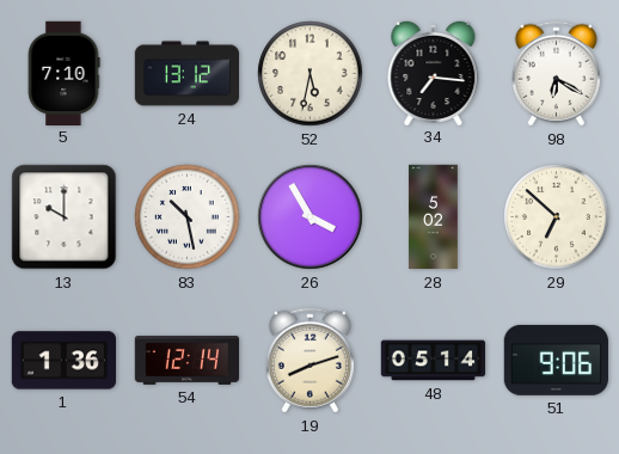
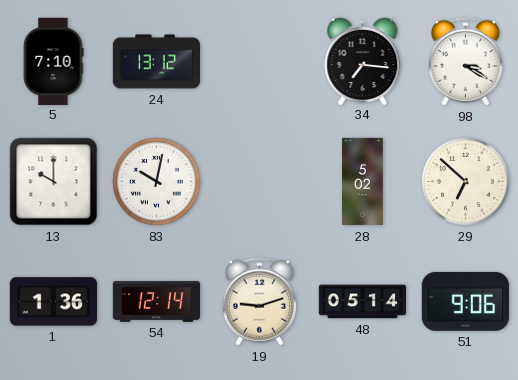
52: 5:32 -> none (311, 74)
98: 6:20 -> 3:20 (465, 62)
83: 10:28 -> 10:02 (157, 182)
26: 3:55 -> none (311, 217)
19: 8:12 -> 9:12 (259, 302)
